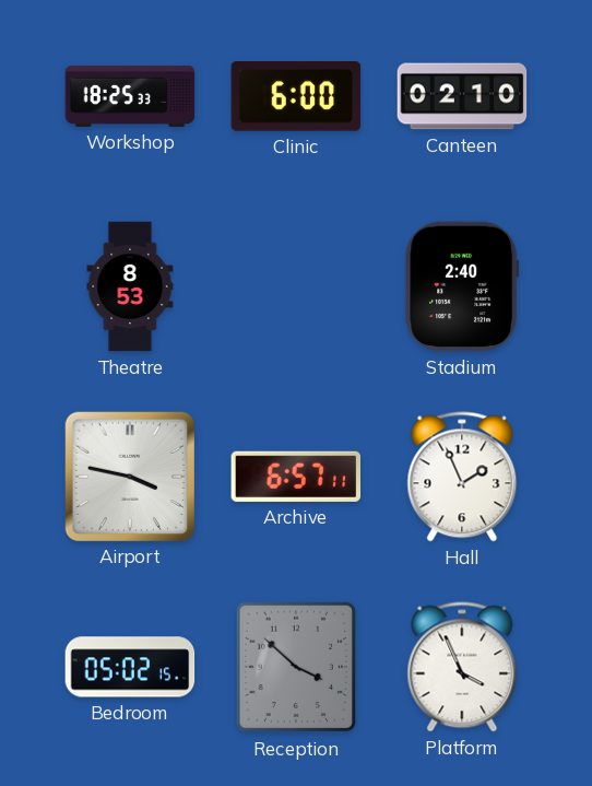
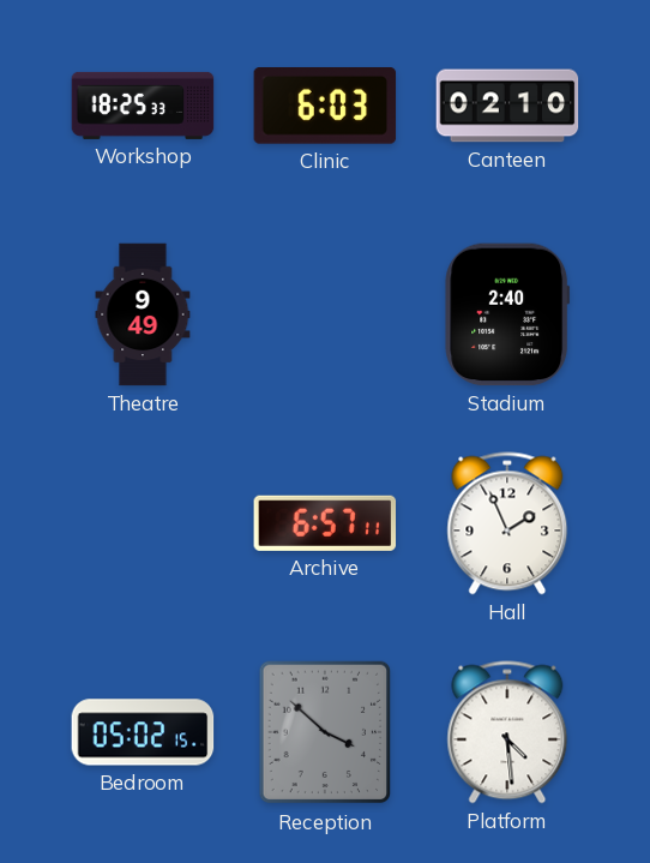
Clinic: 6:00 -> 6:03 (325, 107)
Theatre: 8:53 -> 9:49 (143, 314)
Airport: 3:47 -> none (129, 476)
Platform: 3:56 -> 4:29 (507, 732)
